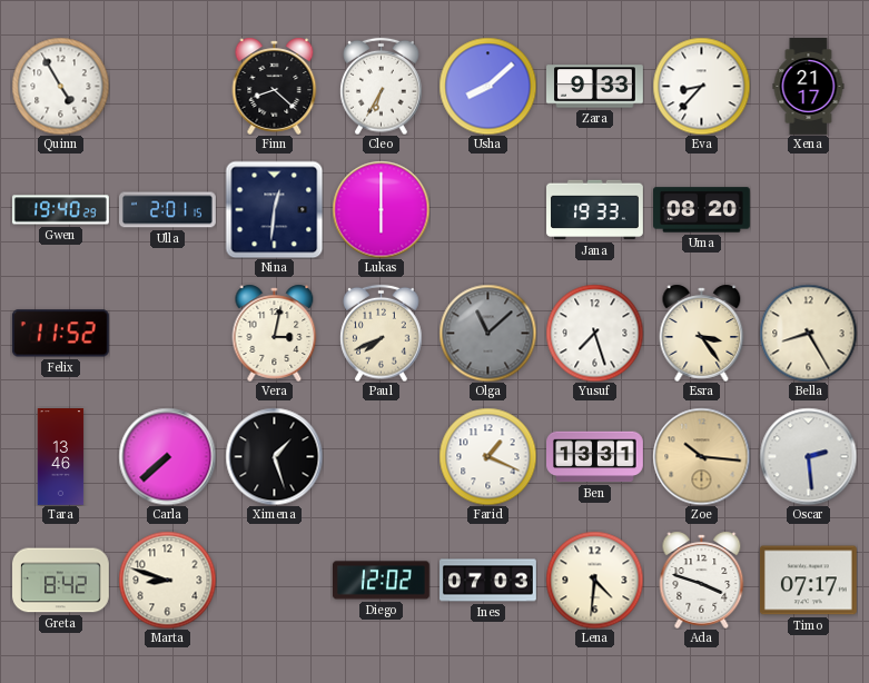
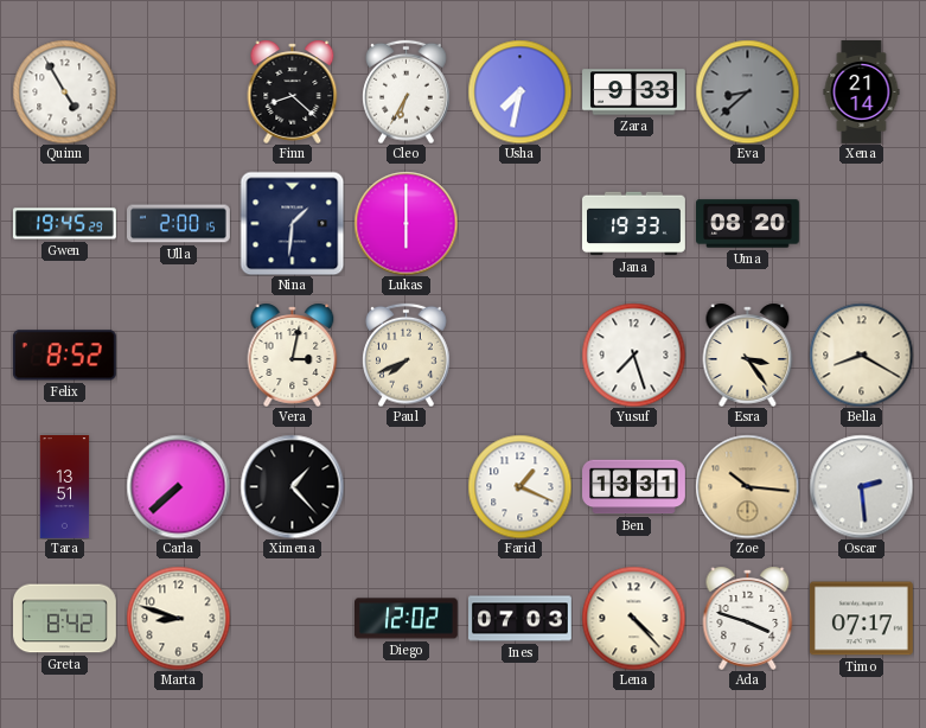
Usha: 8:08 -> 7:32 (519, 91)
Eva: 8:37 -> 8:38 (747, 91)
Eva dial: white -> grey (747, 91)
Xena: 21:17 -> 21:14 (862, 92)
Gwen: 19:40 -> 19:45 (64, 224)
Ulla: 2:01 -> 2:00 (179, 224)
Nina: 12:31 -> 1:31 (292, 223)
Felix: 11:52 -> 8:52 (64, 356)
Olga: 11:08 -> none (487, 333)
Bella: 8:25 -> 8:20 (861, 355)
Tara: 13:46 -> 13:51 (65, 487)
Ximena: 1:27 -> 1:23 (292, 486)
Lena: 4:31 -> 4:23 (633, 618)
